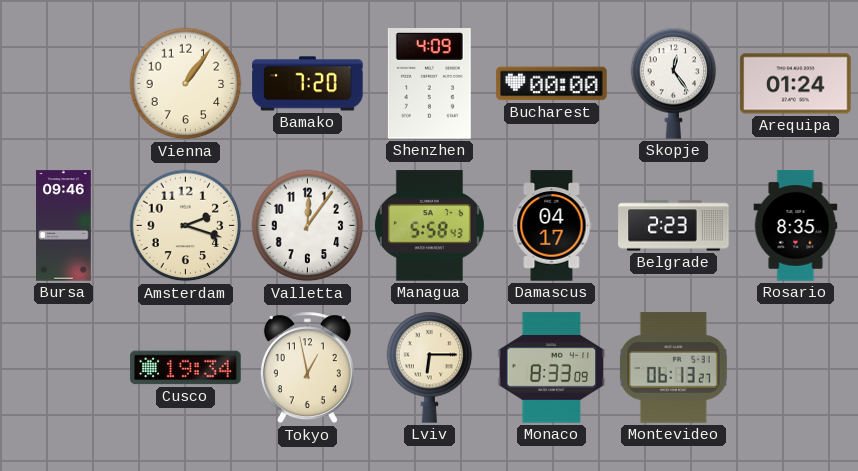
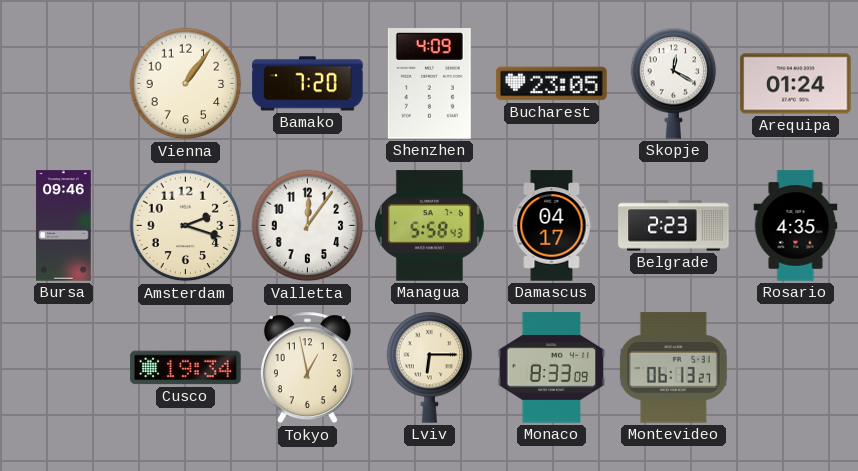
Bucharest: 00:00 -> 23:05 (552, 84)
Skopje: 12:24 -> 12:20 (674, 83)
Rosario: 8:35 -> 4:35 (796, 226)
